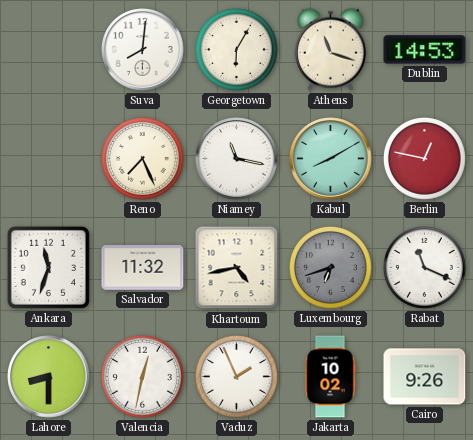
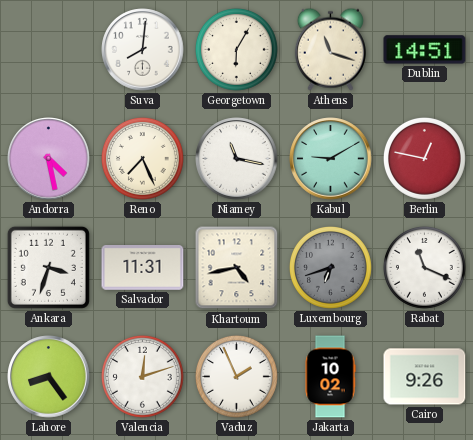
Dublin: 14:53 -> 14:51 (425, 50)
Andorra: none -> 4:28 (49, 159)
Kabul: 8:10 -> 9:10 (331, 159)
Ankara: 11:33 -> 3:33 (48, 267)
Salvador: 11:32 -> 11:31 (143, 268)
Lahore: 8:30 -> 8:24 (49, 377)
Valencia: 12:32 -> 12:12 (142, 376)
